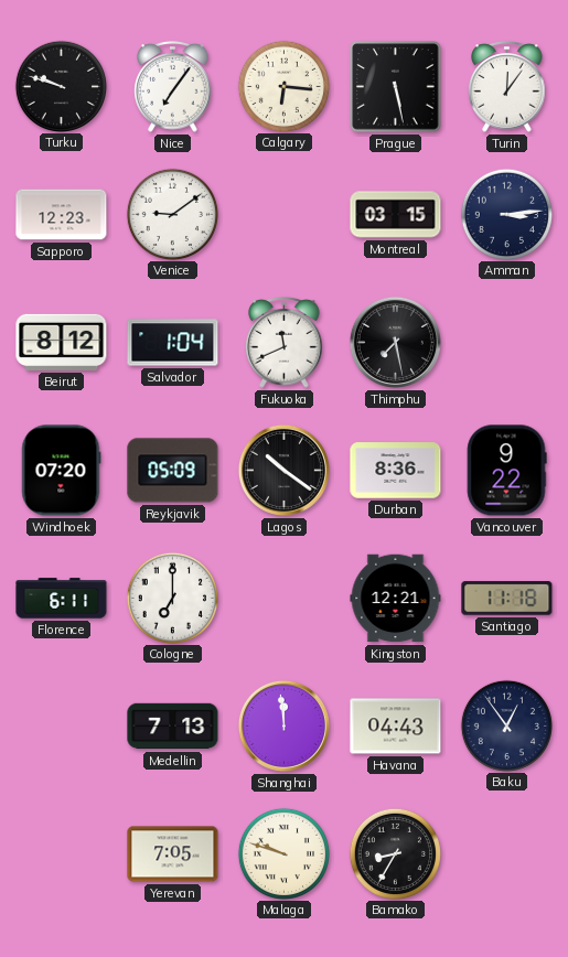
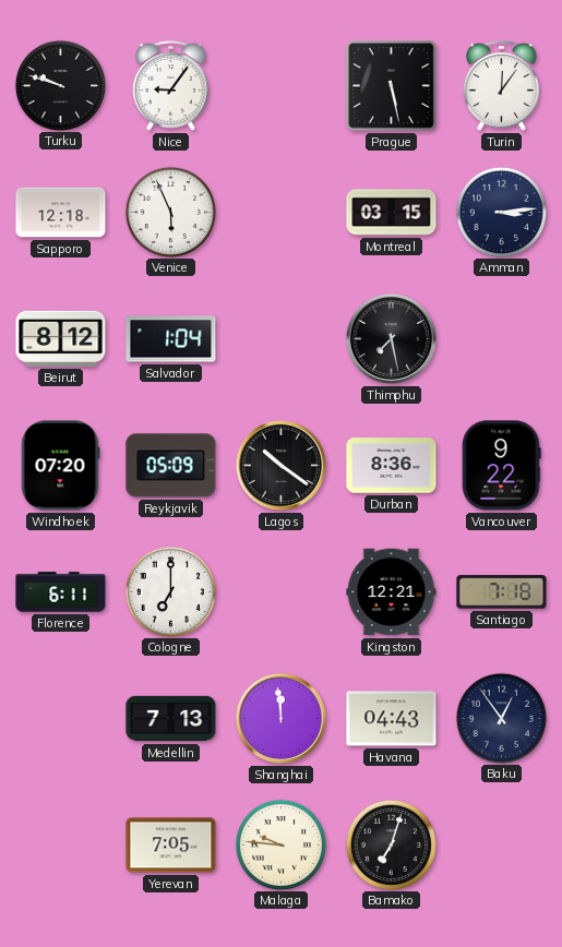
Nice: 7:06 -> 9:06 (171, 86)
Calgary: 6:16 -> none (283, 86)
Sapporo: 12:23 -> 12:18 (61, 213)
Venice: 9:09 -> 5:56 (170, 212)
Fukuoka: 11:41 -> none (285, 343)
Santiago: 11:18 -> 7:18 (502, 592)
Malaga: 9:48 -> 9:46 (280, 844)
Bamako: 8:35 -> 7:03 (391, 844)
